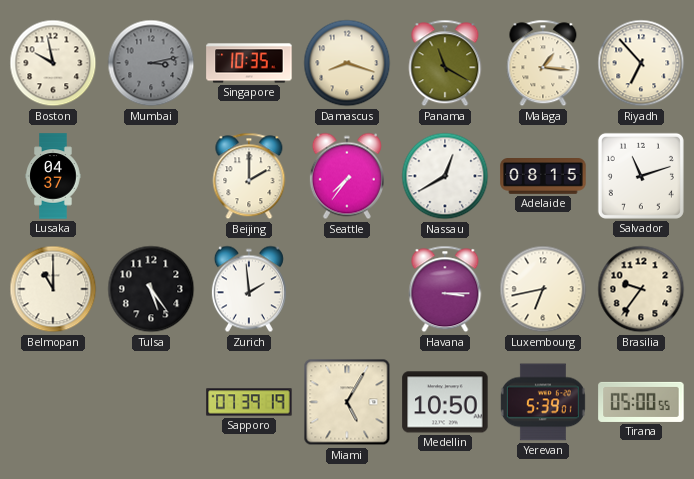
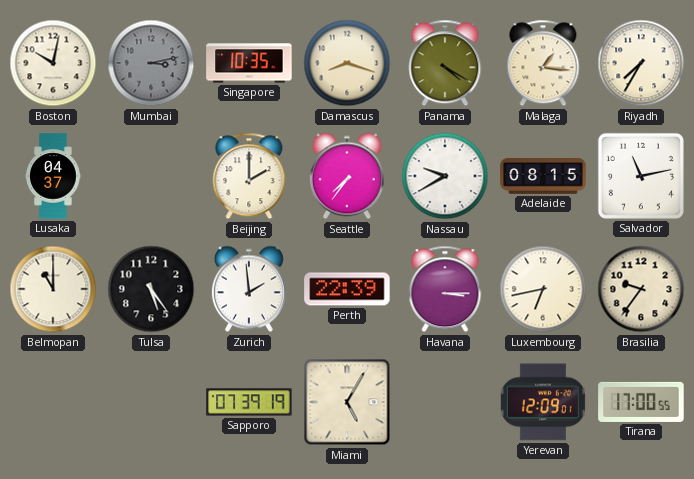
Boston: 9:58 -> 10:02 (53, 63)
Panama: 11:20 -> 4:20 (445, 63)
Riyadh: 6:53 -> 7:35 (641, 63)
Nassau: 12:40 -> 9:40 (445, 176)
Salvador: 11:12 -> 11:13 (641, 176)
Perth: none -> 22:39 (347, 289)
Medellin: 10:50 -> none (445, 402)
Yerevan: 5:39 -> 12:09 (543, 402)
Tirana: 05:00 -> 17:00 (641, 402)
